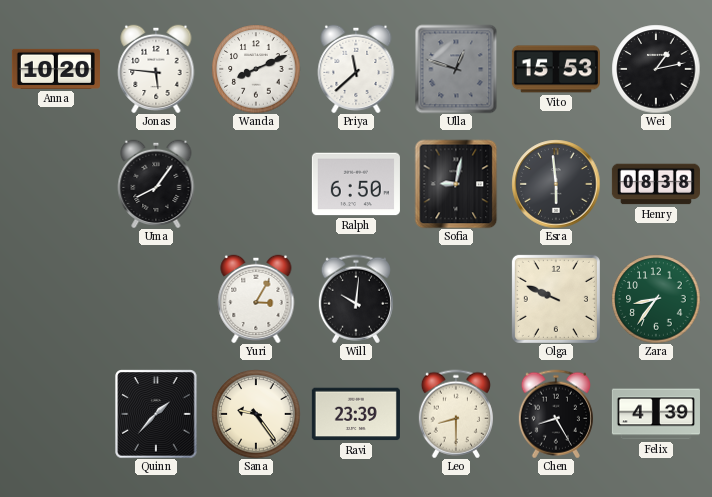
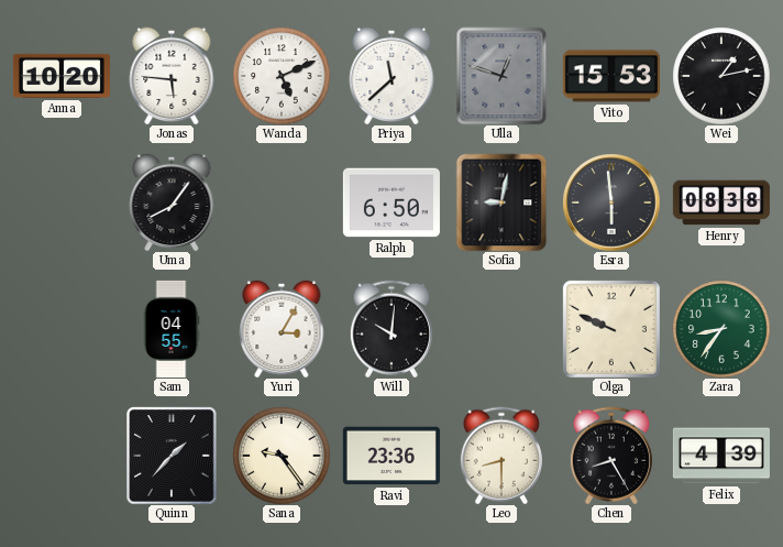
Wanda: 8:11 -> 5:11 (282, 76)
Sam: none -> 04:55 (172, 329)
Ravi: 23:39 -> 23:36 (392, 456)
